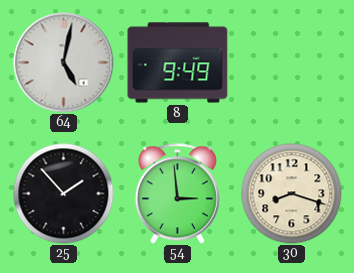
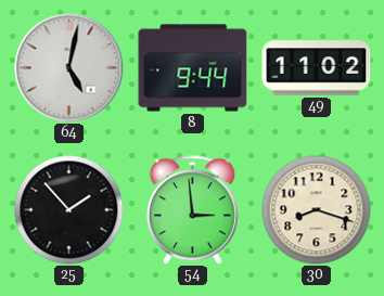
8: 9:49 -> 9:44 (193, 68)
49: none -> 11:02 (317, 68)
